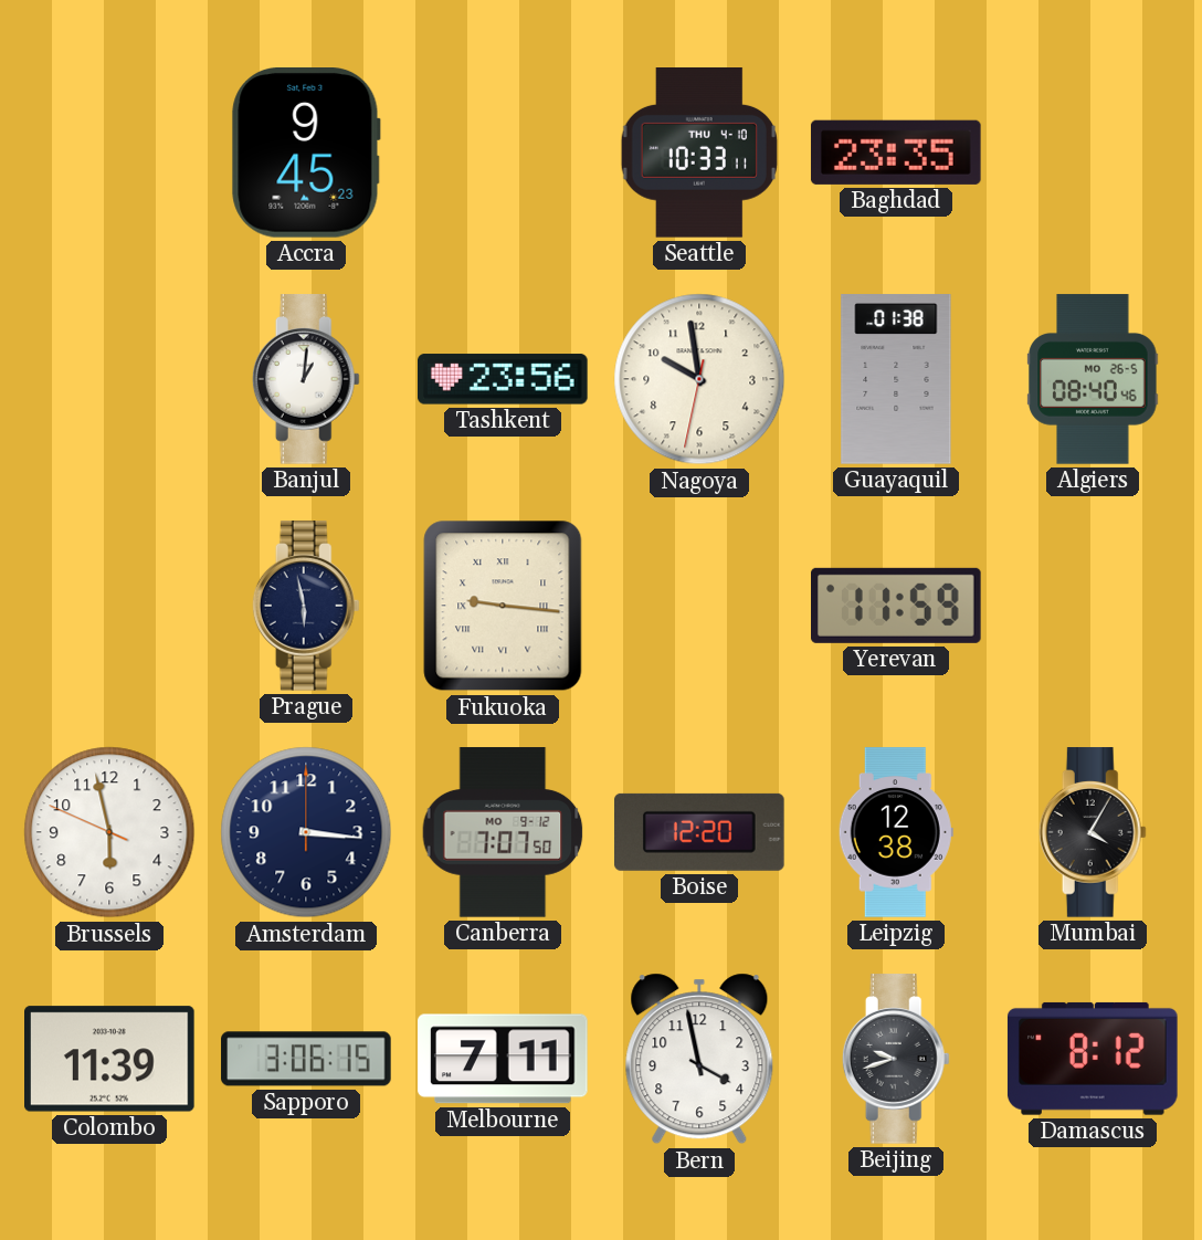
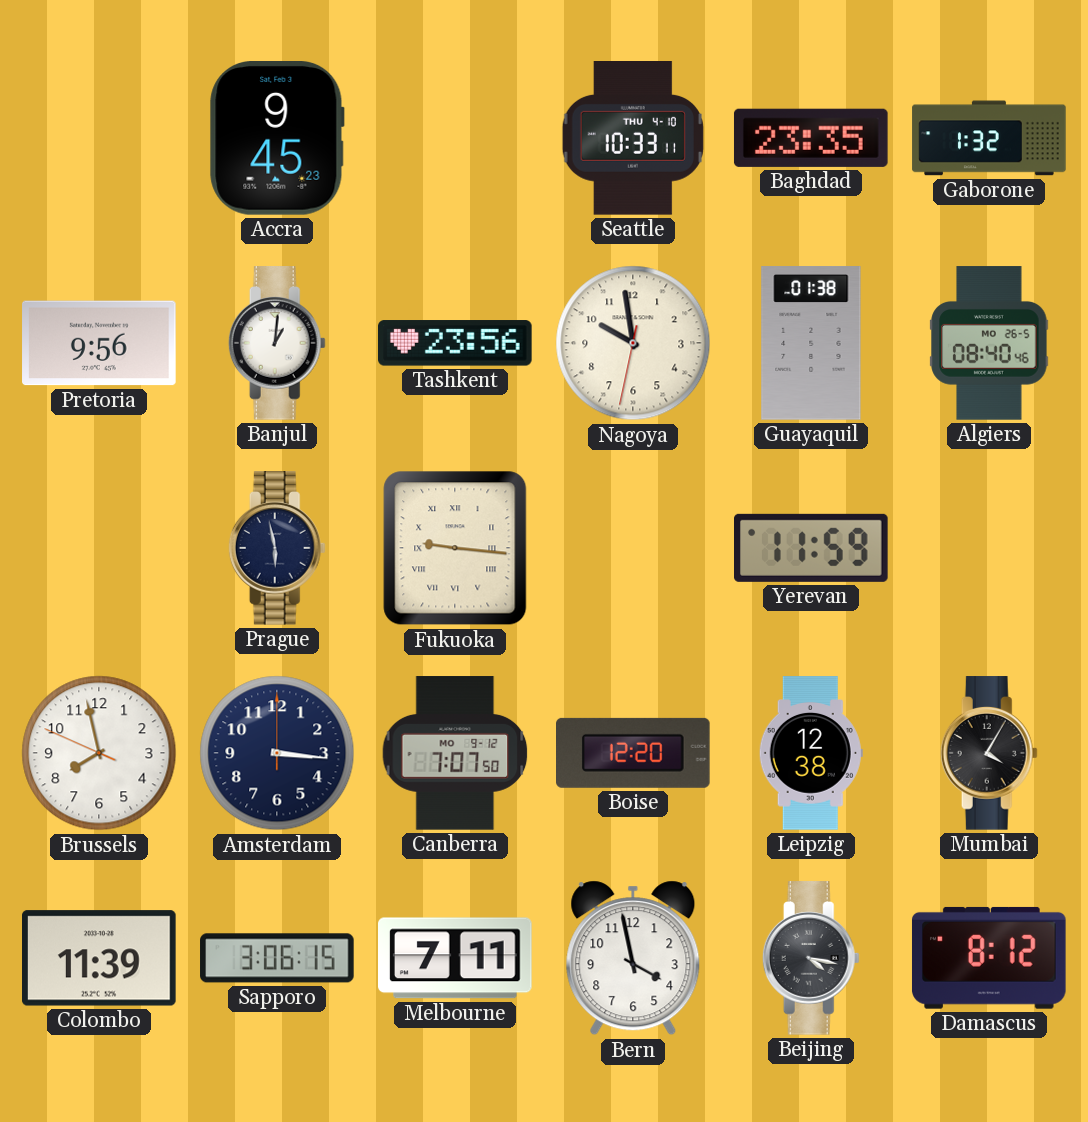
Gaborone: none -> 1:32 (989, 138)
Pretoria: none -> 9:56 (99, 343)
Brussels: 5:57 -> 7:57 (99, 753)
Beijing: 9:42 -> 4:17 (811, 958)
